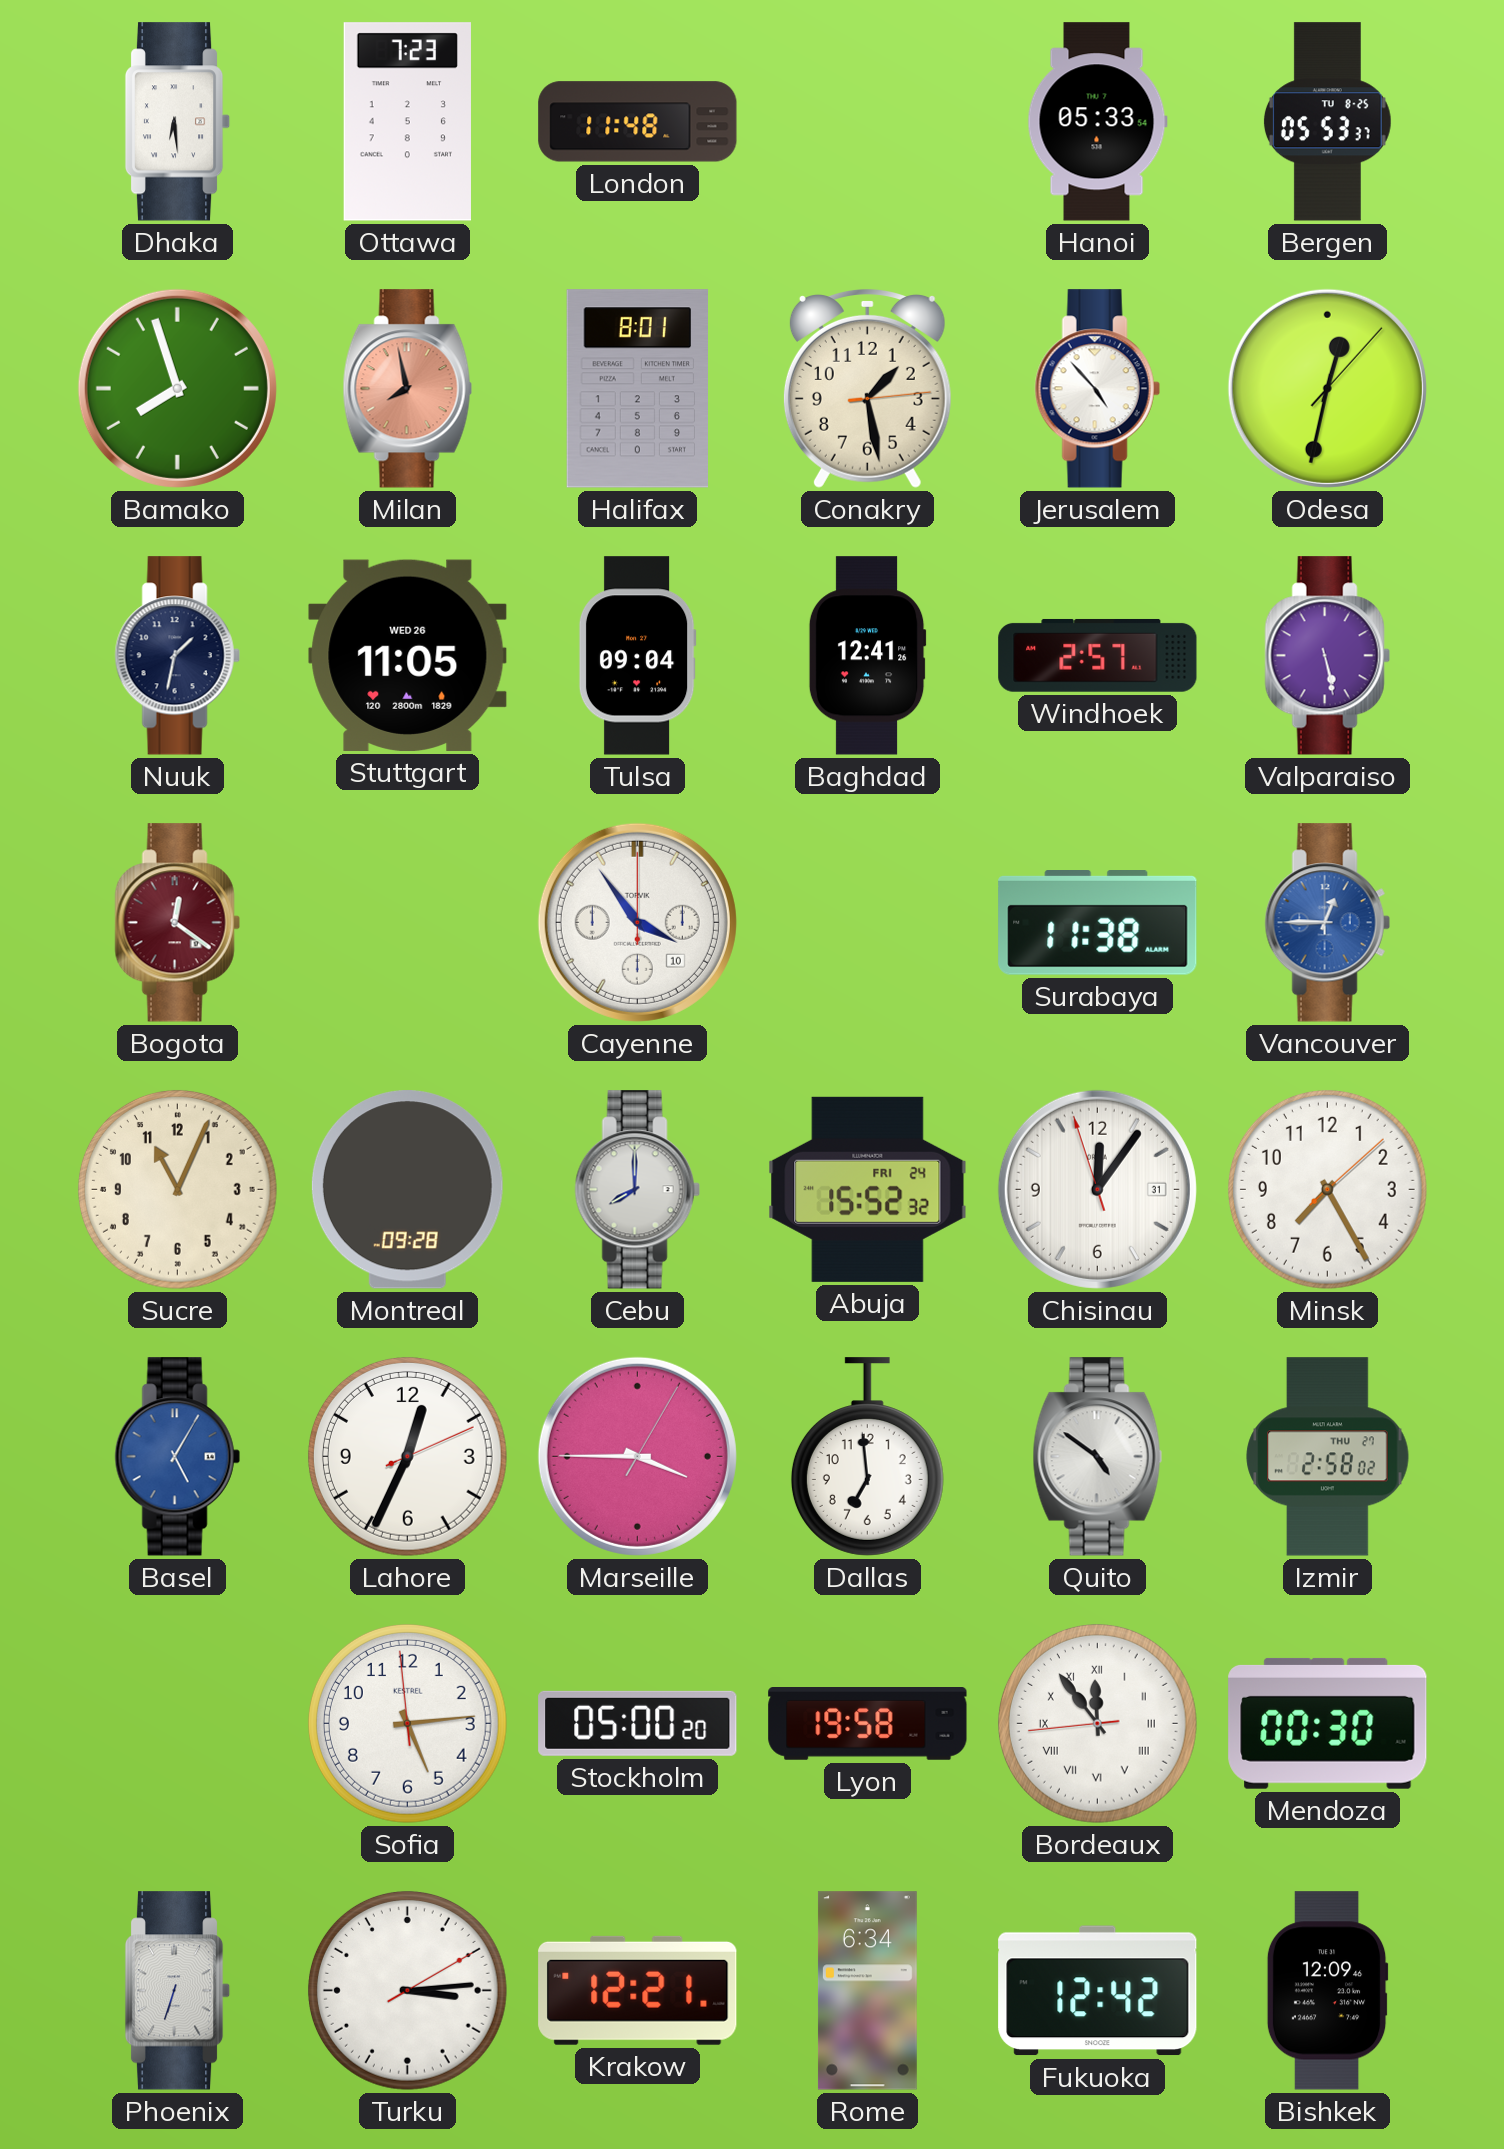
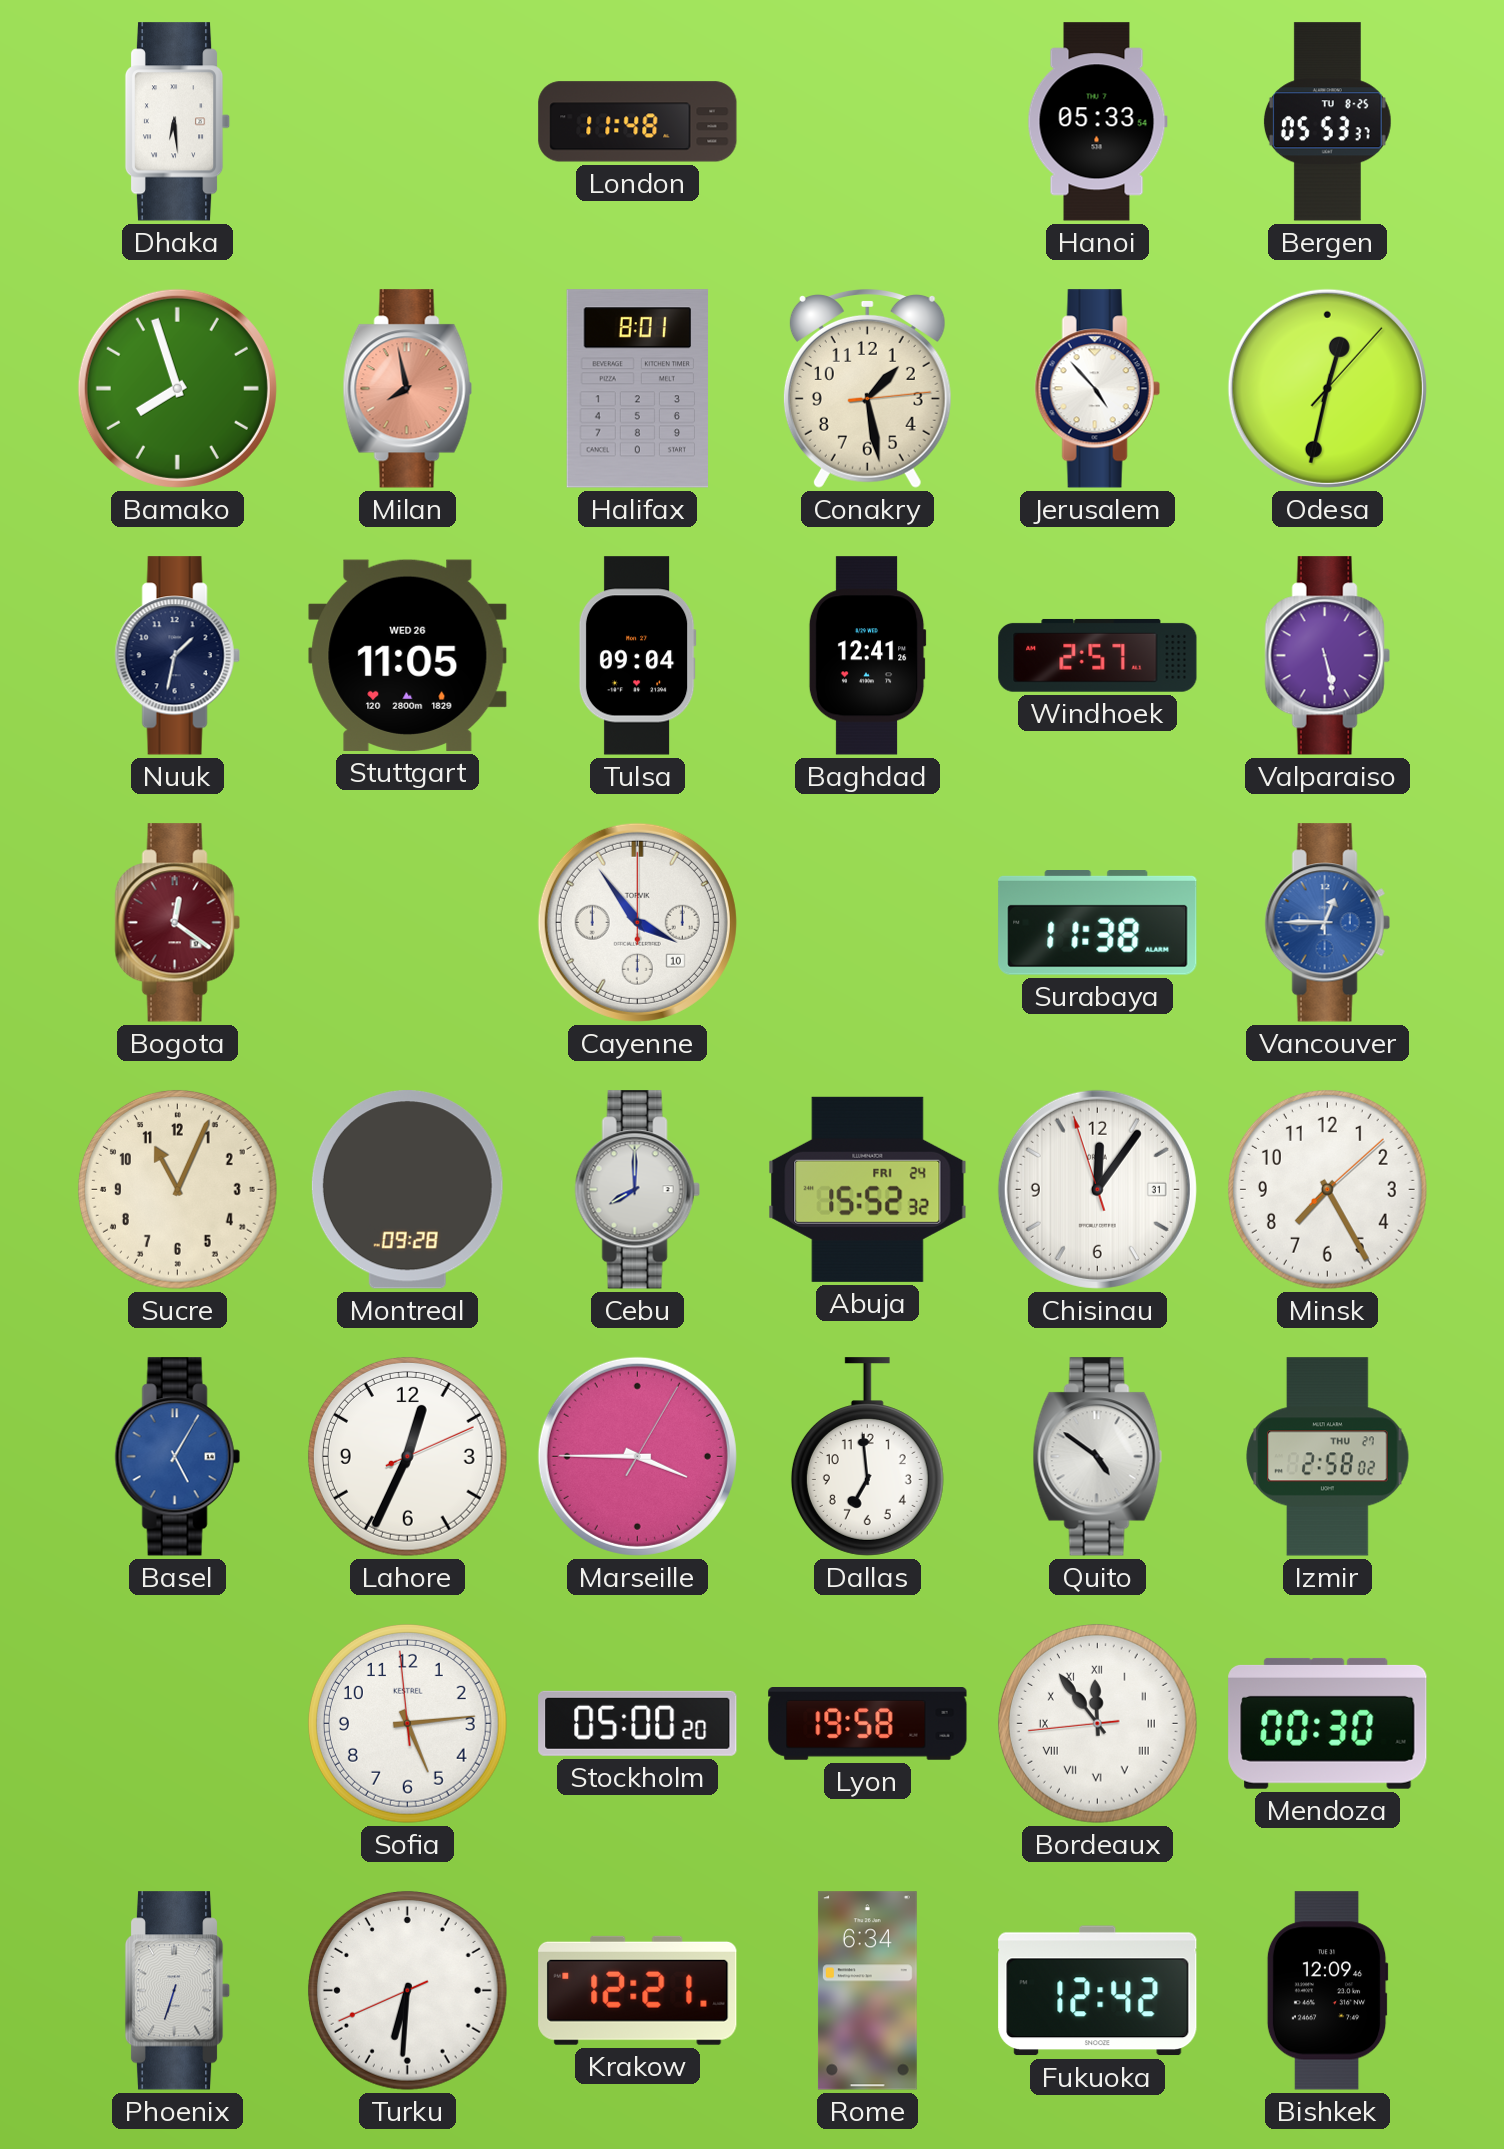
Ottawa: 7:23 -> none (407, 122)
Turku: 3:14 -> 6:30 (407, 1990)
